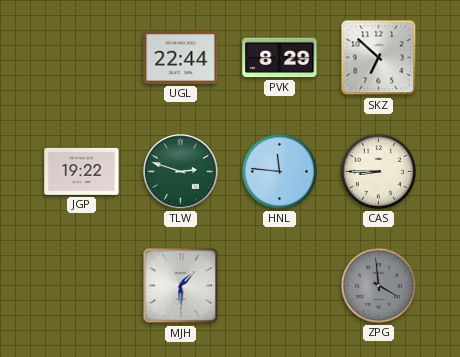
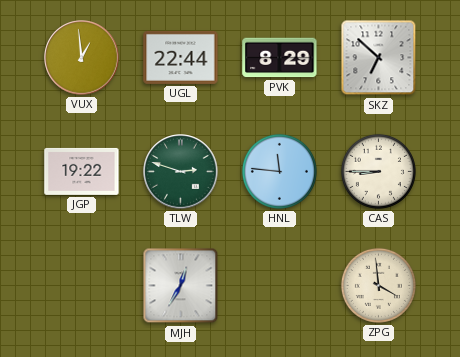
VUX: none -> 12:59 (82, 58)
MJH: 1:30 -> 12:35 (181, 286)
ZPG dial: grey -> cream (378, 285)
